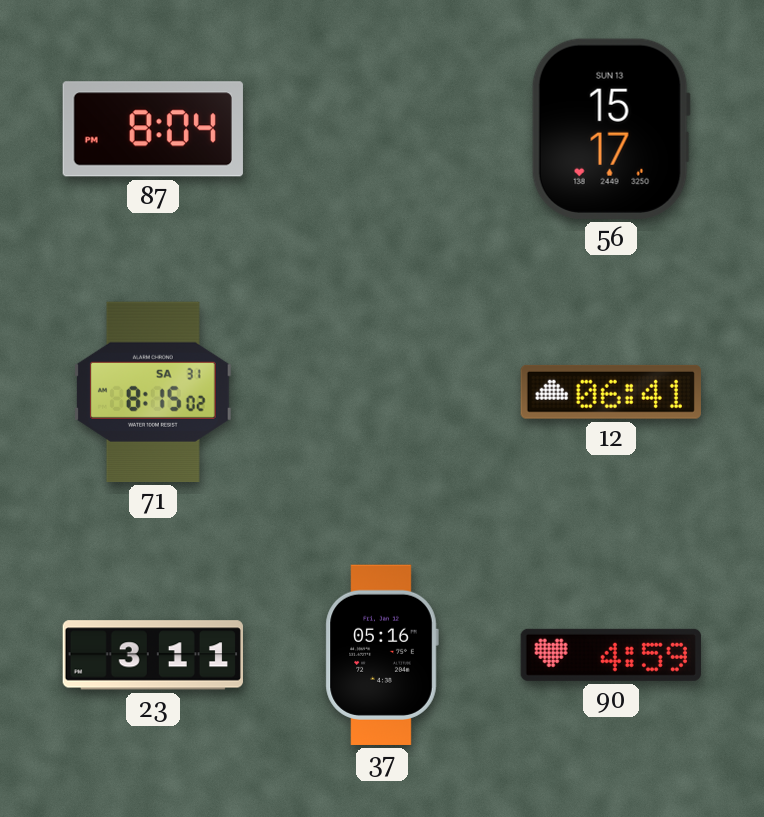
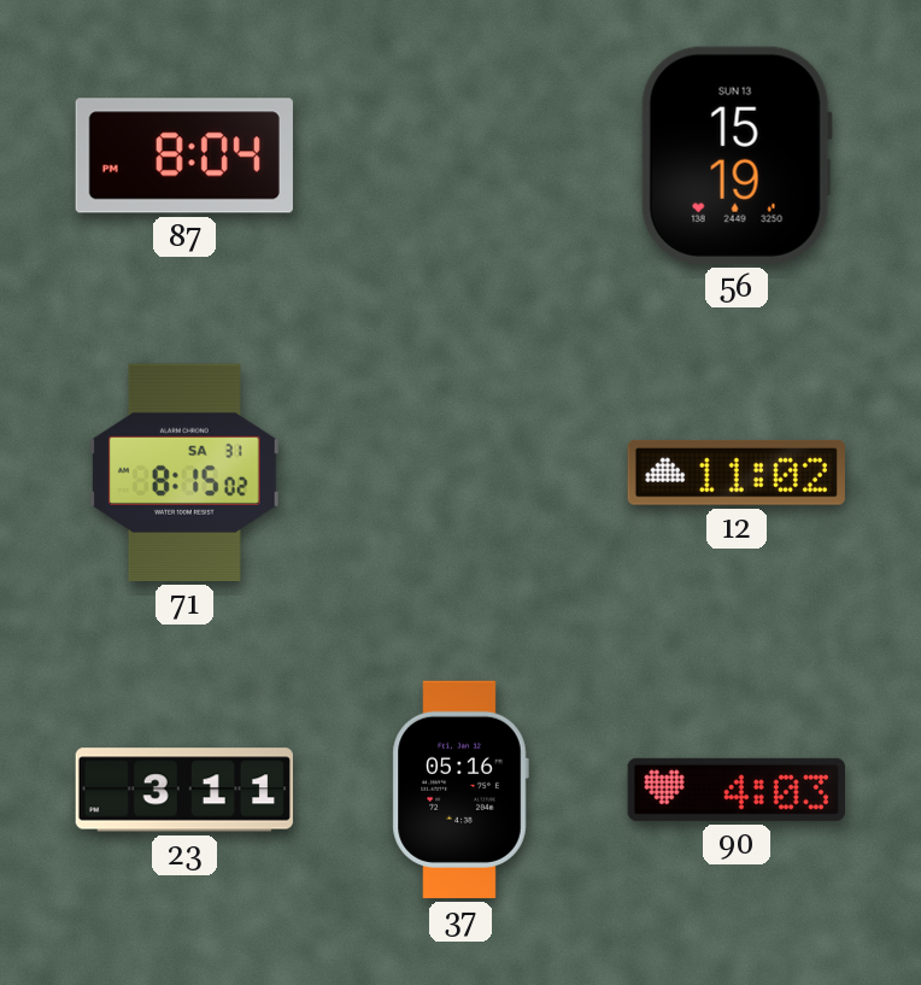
56: 15:17 -> 15:19 (737, 156)
12: 06:41 -> 11:02 (737, 473)
90: 4:59 -> 4:03 (737, 790)
